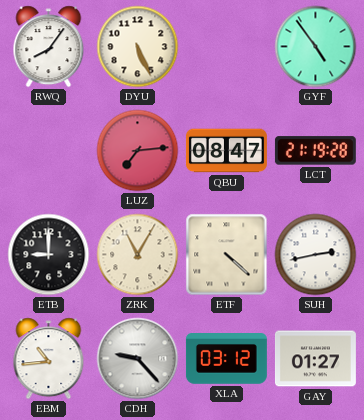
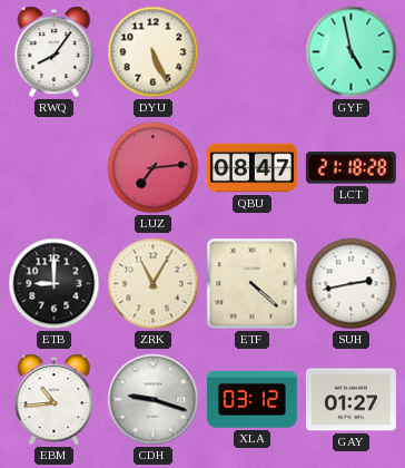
GYF: 4:54 -> 4:58 (352, 52)
LCT: 21:19 -> 21:18 (350, 168)
CDH: 9:23 -> 9:18 (154, 400)
